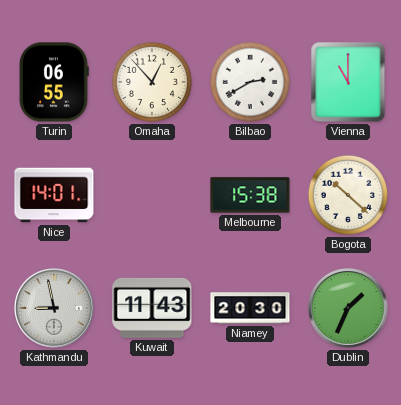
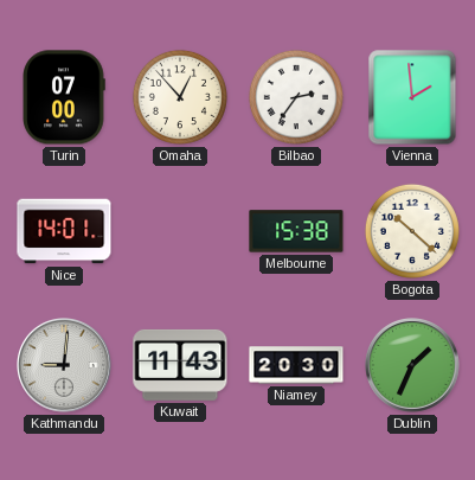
Turin: 06:55 -> 07:00 (64, 97)
Bilbao: 2:40 -> 2:36 (296, 97)
Vienna: 11:00 -> 1:59 (412, 97)
Kathmandu: 8:58 -> 9:01 (65, 366)
